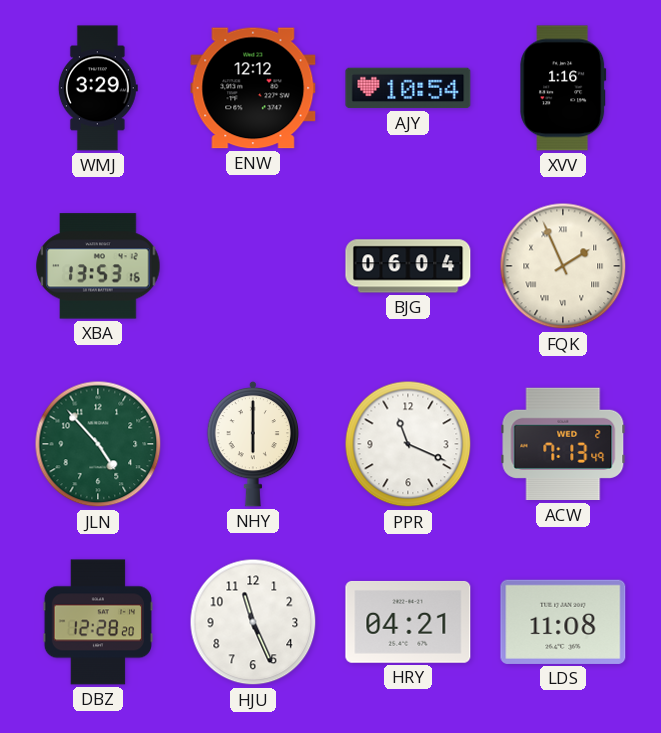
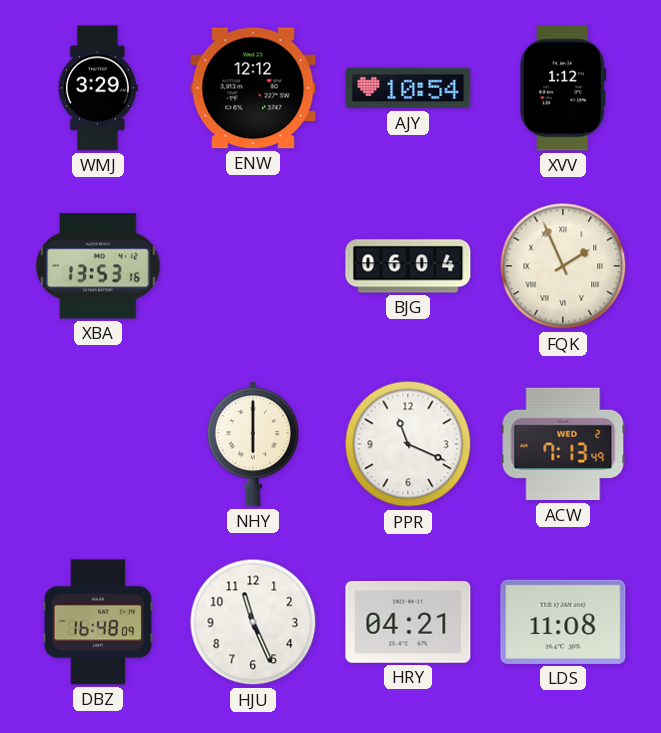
XVV: 1:16 -> 1:12 (563, 88)
JLN: 4:53 -> none (98, 444)
DBZ: 12:28 -> 16:48 (97, 622)
